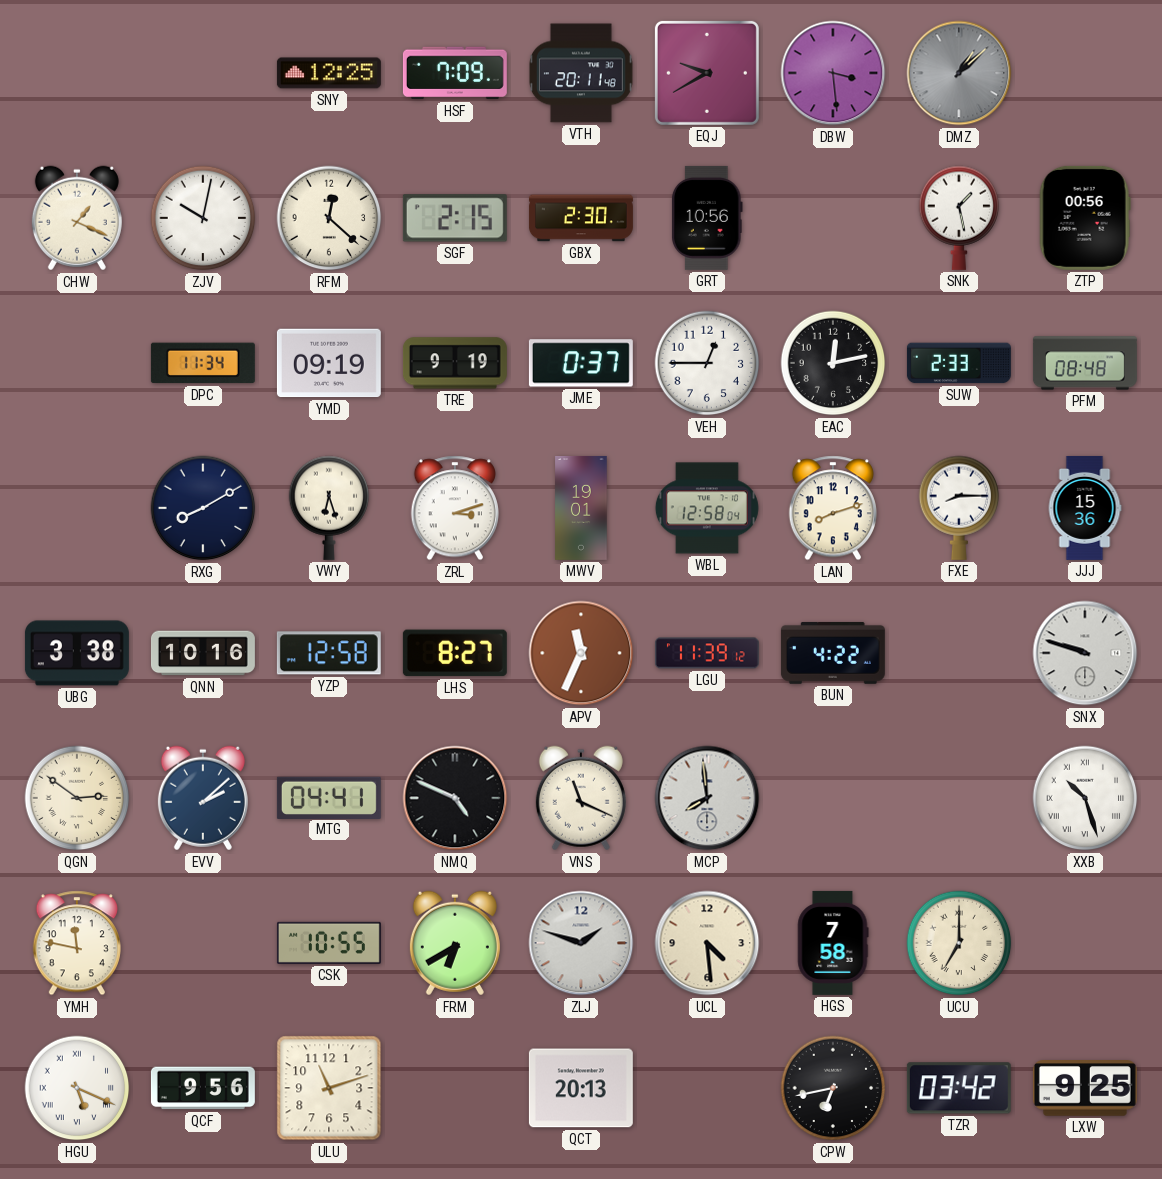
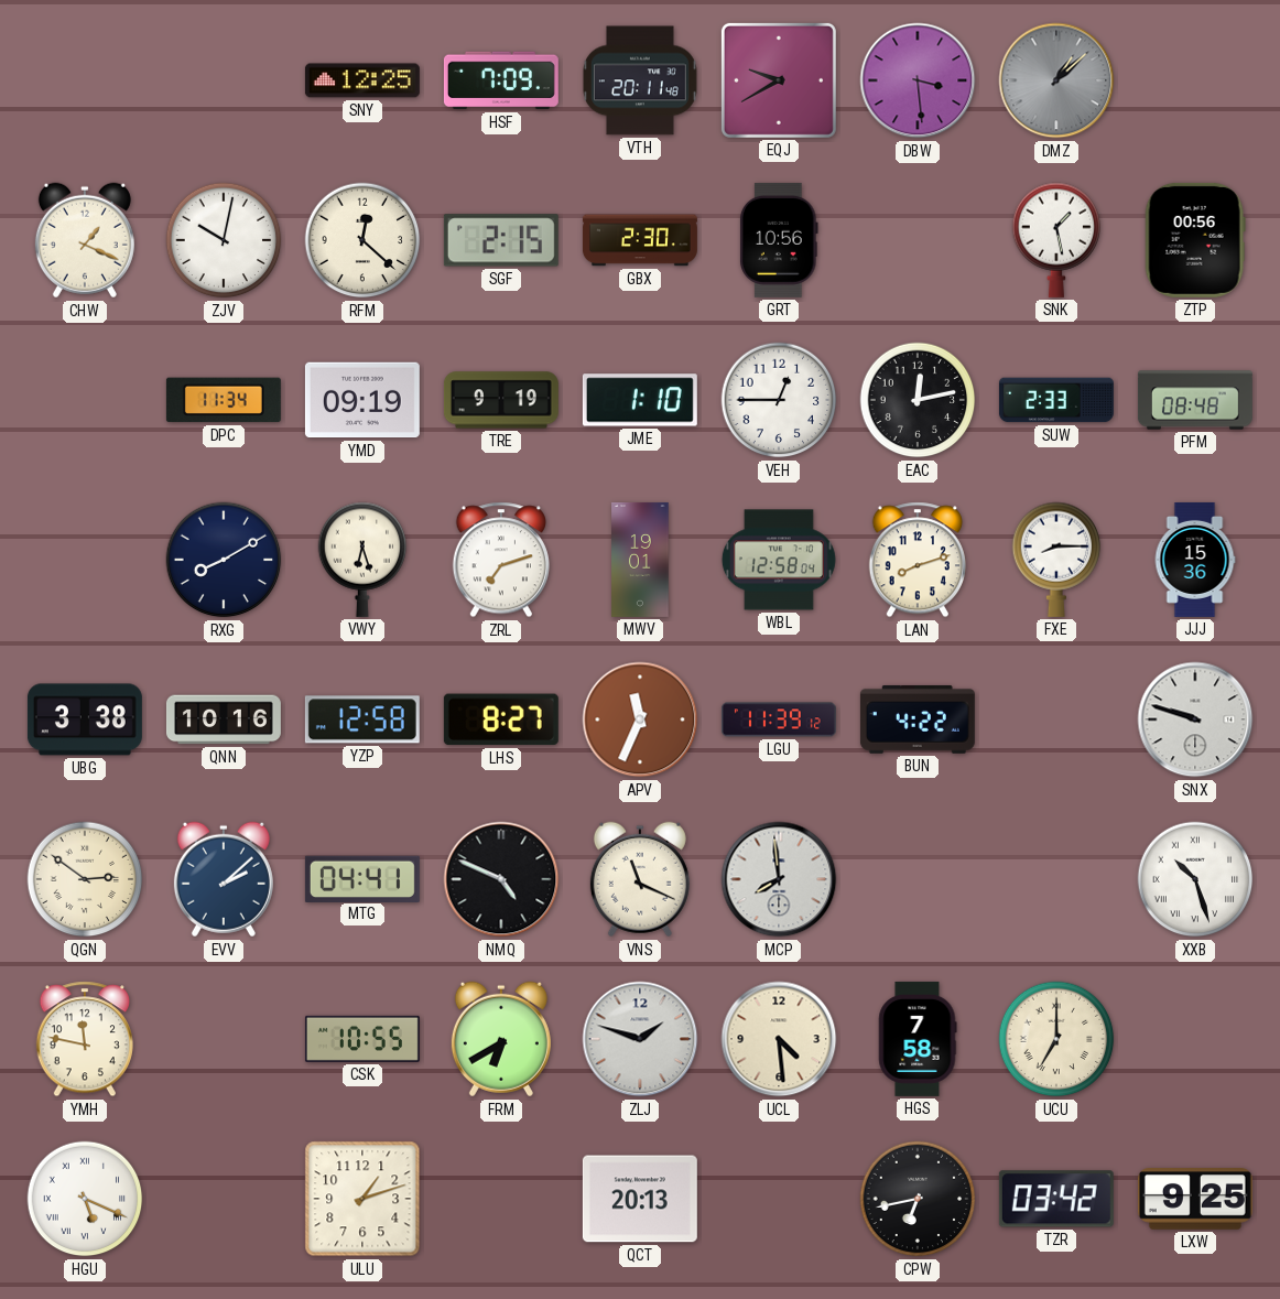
JME: 0:37 -> 1:10 (640, 400)
ZRL: 3:12 -> 7:12 (501, 560)
QCF: 9:56 -> none (203, 1088)
ULU: 11:12 -> 1:12 (362, 1199)
